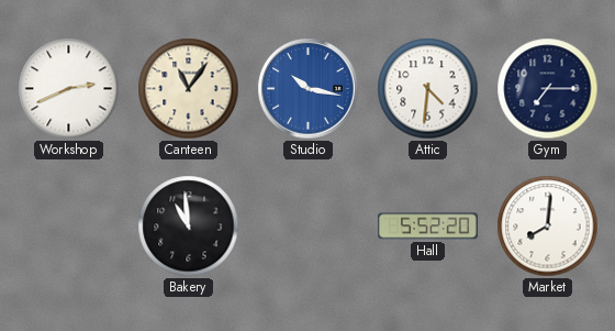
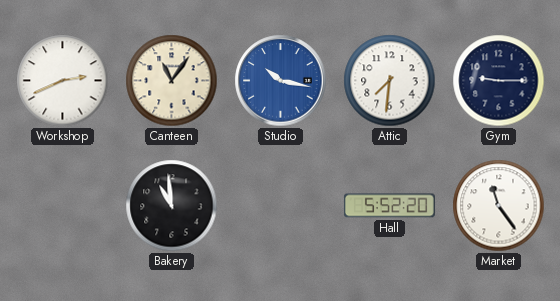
Attic: 4:31 -> 7:31 (390, 81)
Gym: 7:15 -> 9:15 (499, 81)
Market: 8:01 -> 11:24 (499, 206)
